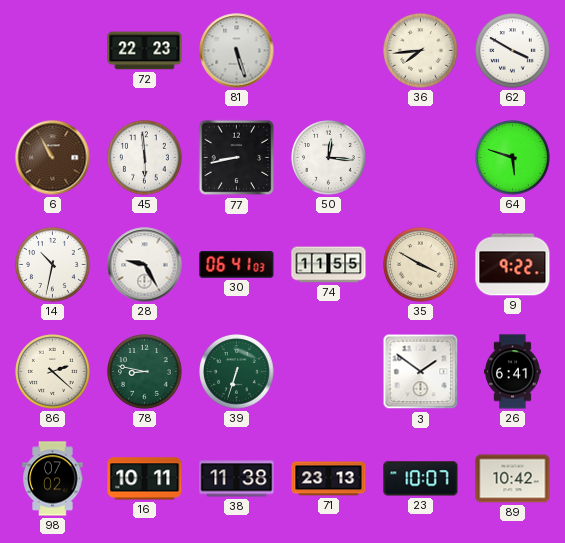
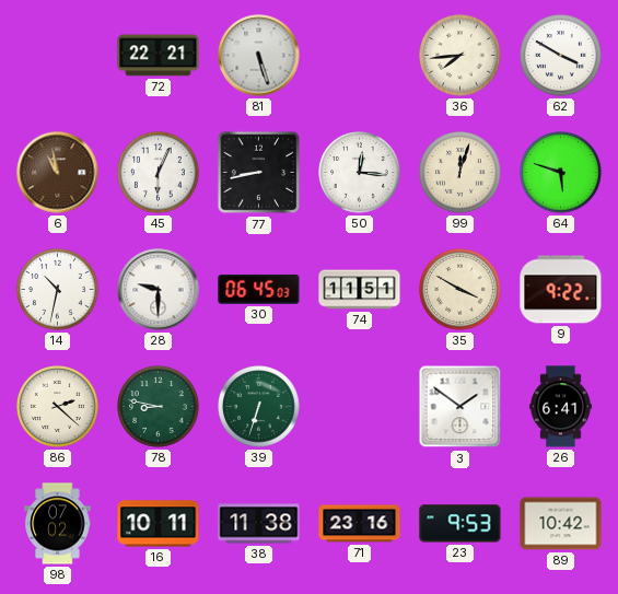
72: 22:23 -> 22:21 (159, 56)
6: 10:55 -> 10:58 (58, 173)
45: 5:59 -> 6:04 (159, 173)
99: none -> 12:03 (460, 173)
28: 9:25 -> 9:30 (159, 290)
30: 06:41 -> 06:45 (259, 289)
74: 11:55 -> 11:51 (360, 290)
71: 23:13 -> 23:16 (360, 524)
23: 10:07 -> 9:53 (460, 524)
